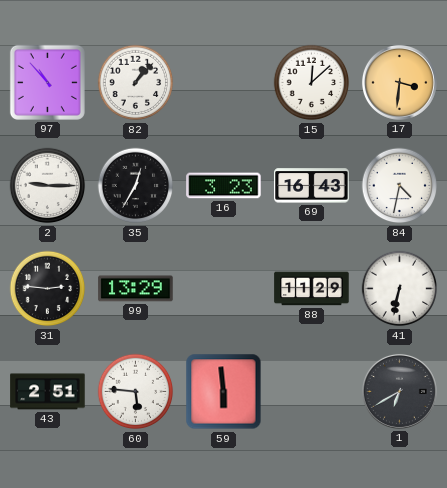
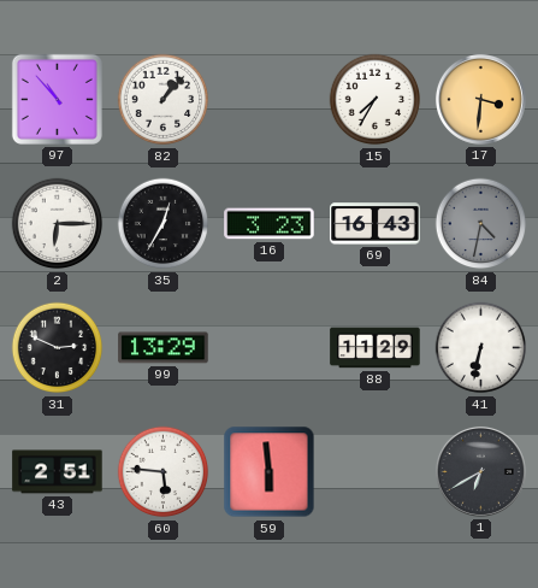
15: 12:08 -> 7:35 (376, 100)
2: 9:15 -> 6:15 (58, 224)
84 dial: white -> grey (481, 224)
31: 2:46 -> 2:49 (58, 348)
